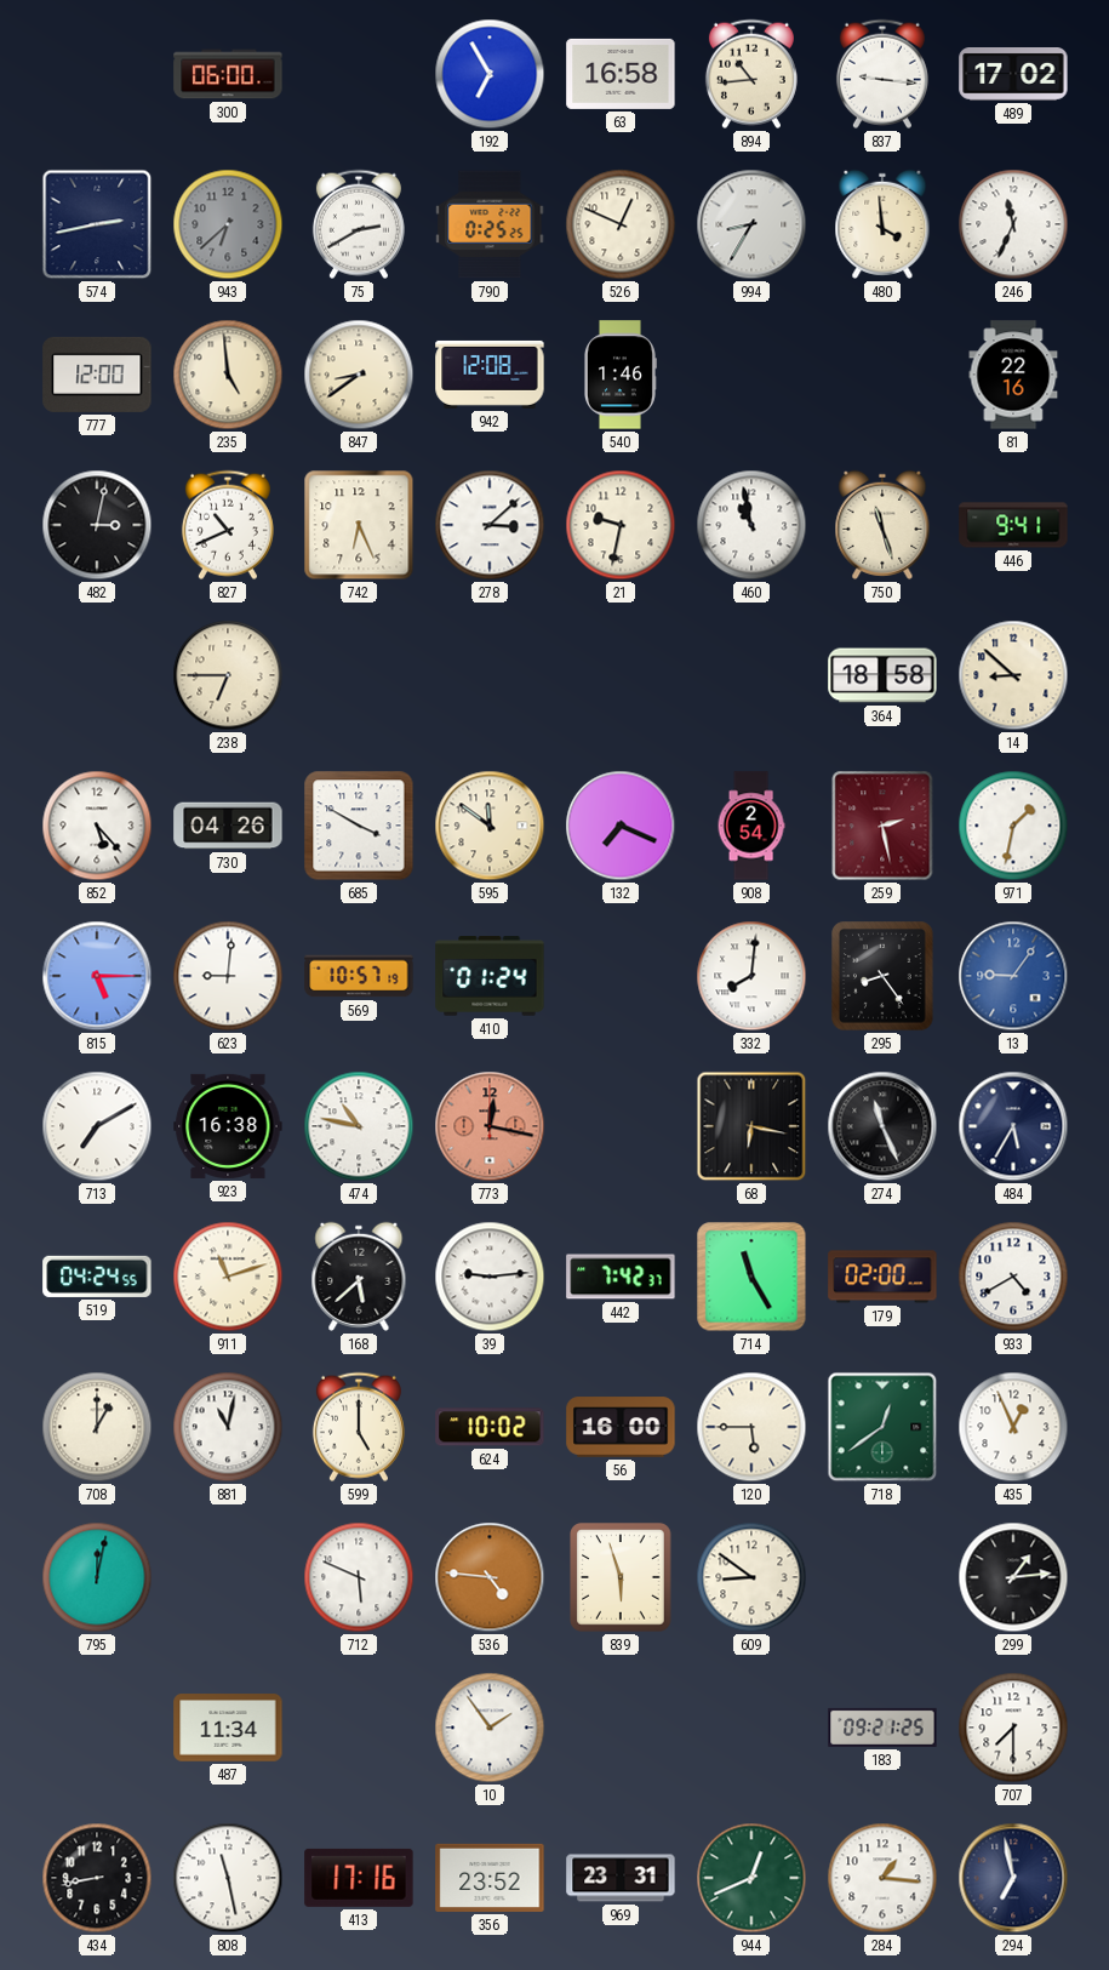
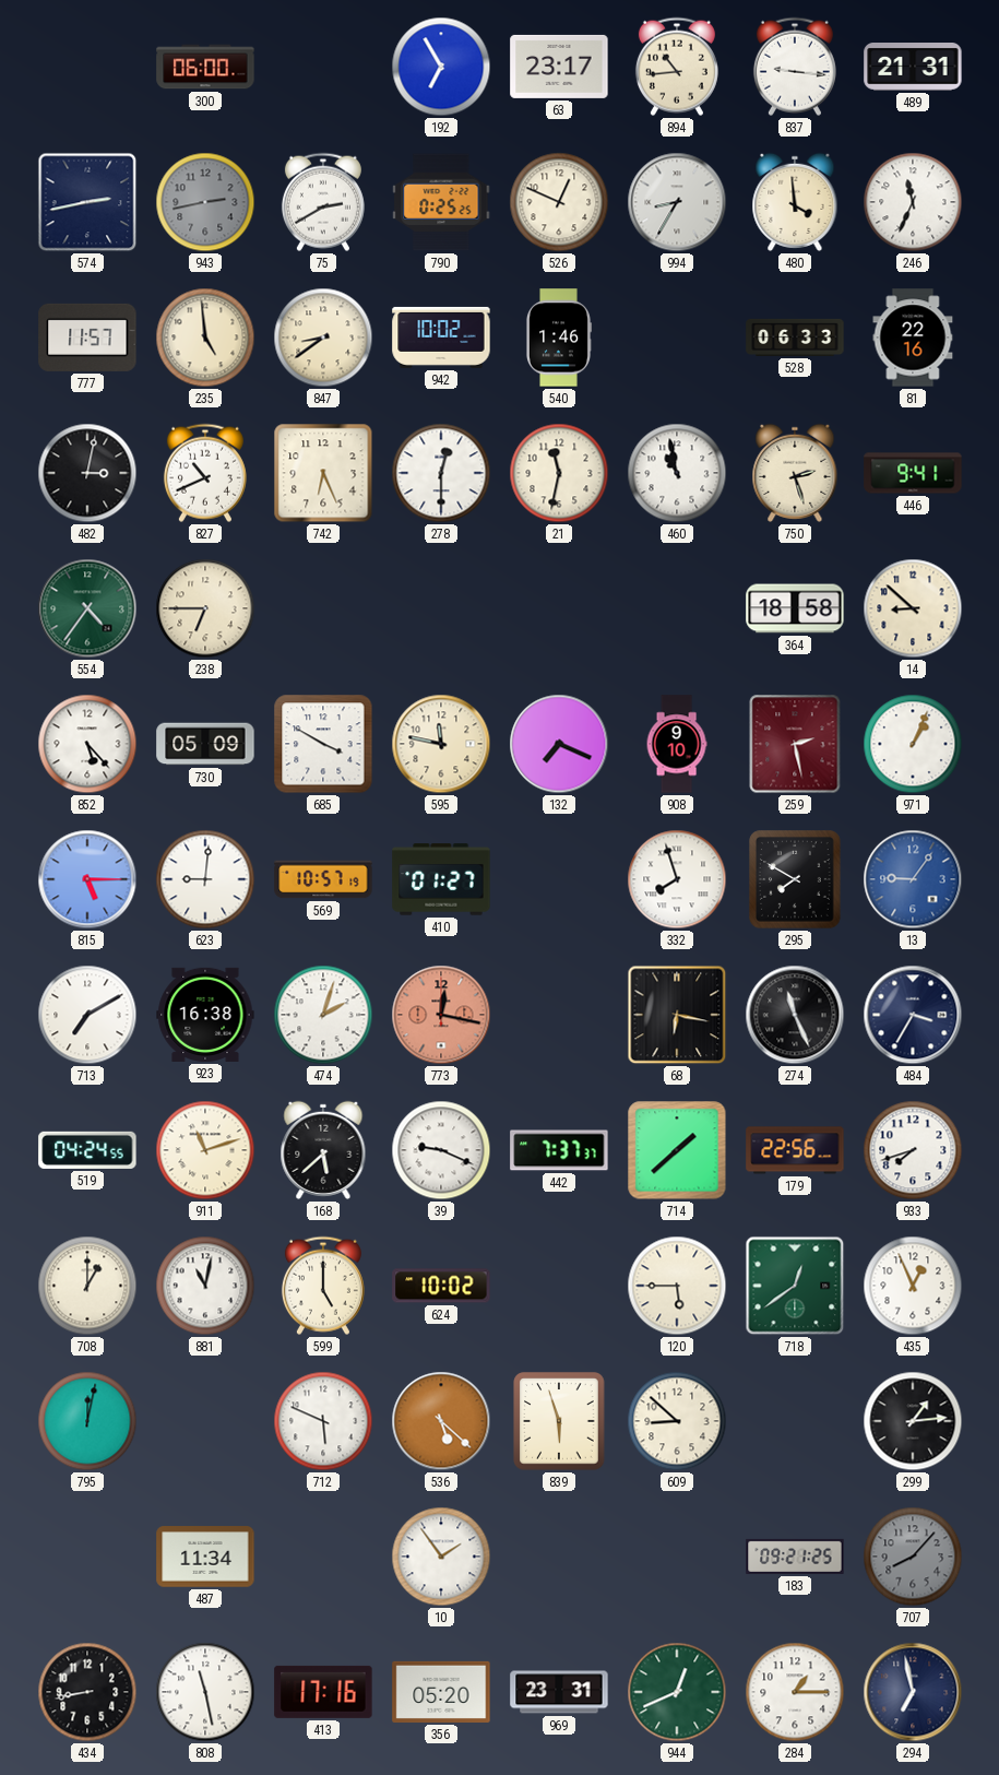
63: 16:58 -> 23:17 (559, 67)
489: 17:02 -> 21:31 (913, 68)
943: 6:38 -> 2:43 (205, 202)
777: 12:00 -> 11:57 (87, 338)
942: 12:08 -> 10:02 (441, 338)
528: none -> 06:33 (795, 338)
278: 3:08 -> 12:30 (441, 473)
21: 9:32 -> 11:32 (559, 473)
750: 11:27 -> 2:27 (795, 473)
554: none -> 4:36 (87, 608)
730: 04:26 -> 05:09 (205, 744)
595: 11:51 -> 11:47 (441, 744)
908: 2:54 -> 9:10 (677, 744)
971: 1:32 -> 1:04 (913, 744)
410: 01:24 -> 01:27 (441, 879)
332: 8:01 -> 7:57 (677, 879)
295: 8:24 -> 7:50 (795, 879)
474: 10:47 -> 2:03 (323, 1015)
484: 5:35 -> 3:35 (913, 1015)
39: 9:14 -> 9:19 (441, 1150)
442: 7:42 -> 7:37 (559, 1150)
714: 11:25 -> 1:38 (677, 1150)
179: 02:00 -> 22:56 (795, 1150)
933: 4:40 -> 7:42 (913, 1150)
56: 16:00 -> none (621, 1427)
536: 4:46 -> 5:22 (441, 1421)
609: 8:51 -> 8:52 (677, 1421)
707: 7:30 -> 8:07 (913, 1557)
707 dial: white -> grey (913, 1557)
356: 23:52 -> 05:20 (441, 1692)
284: 1:16 -> 1:15 (795, 1692)
